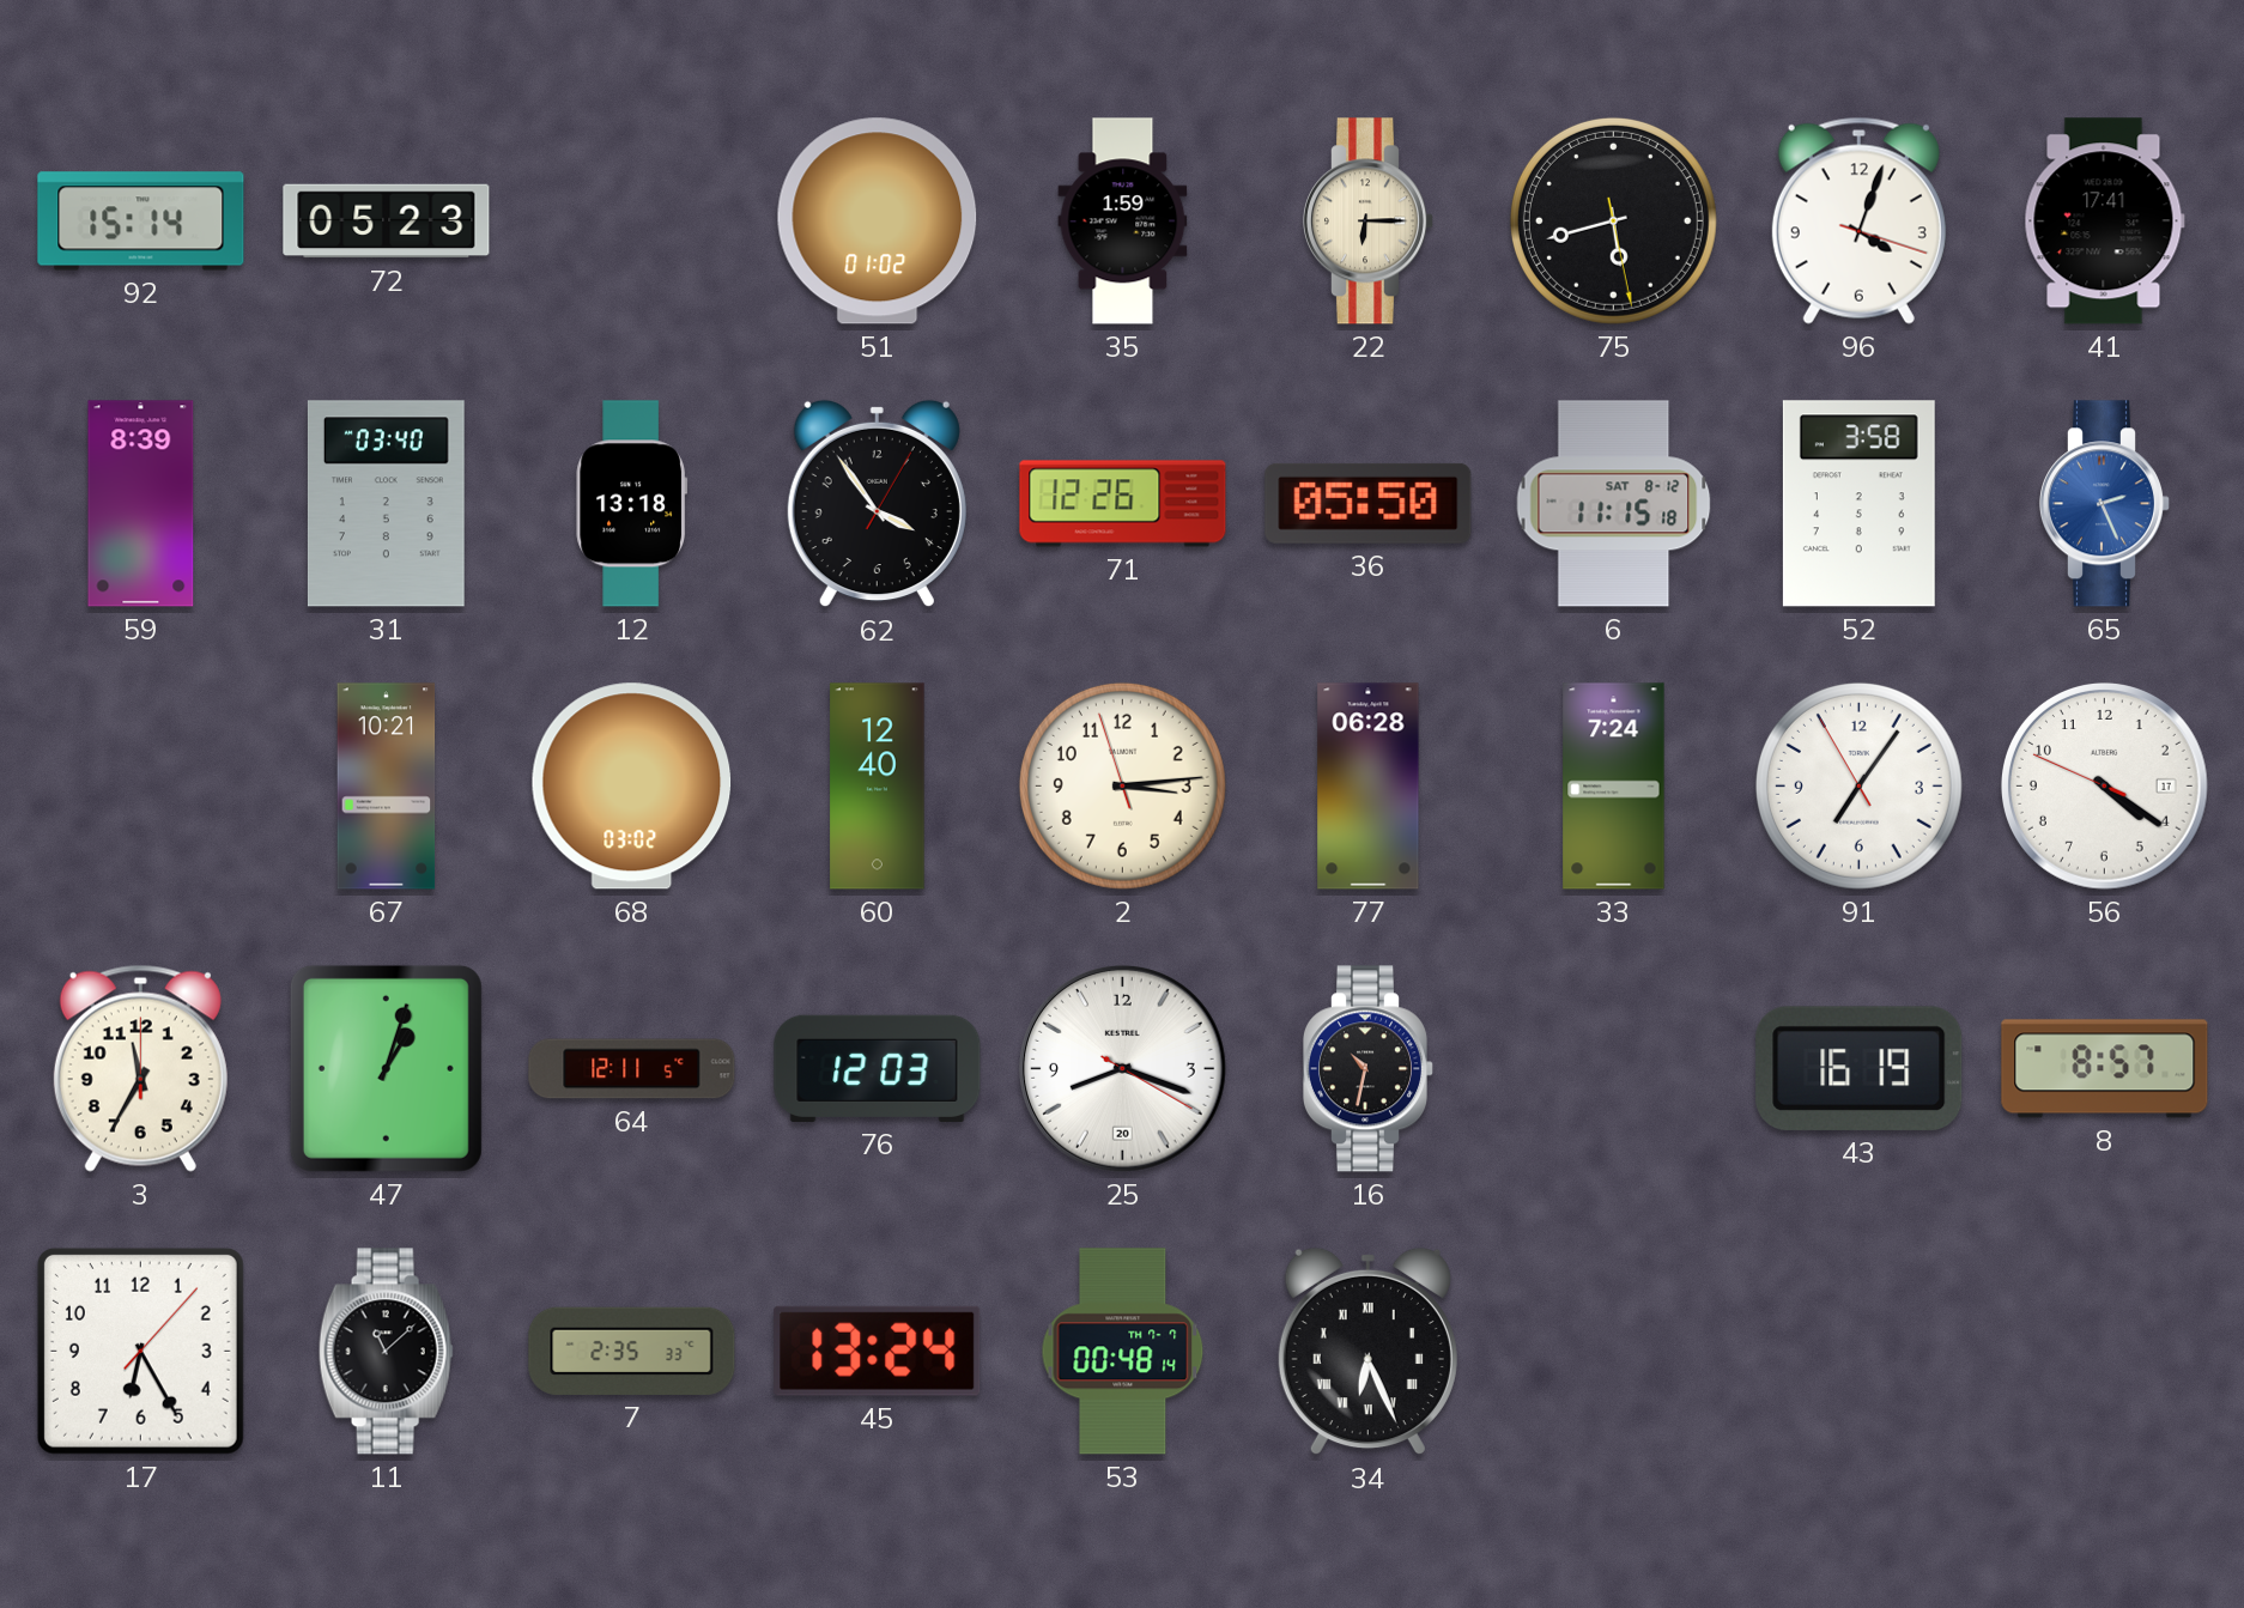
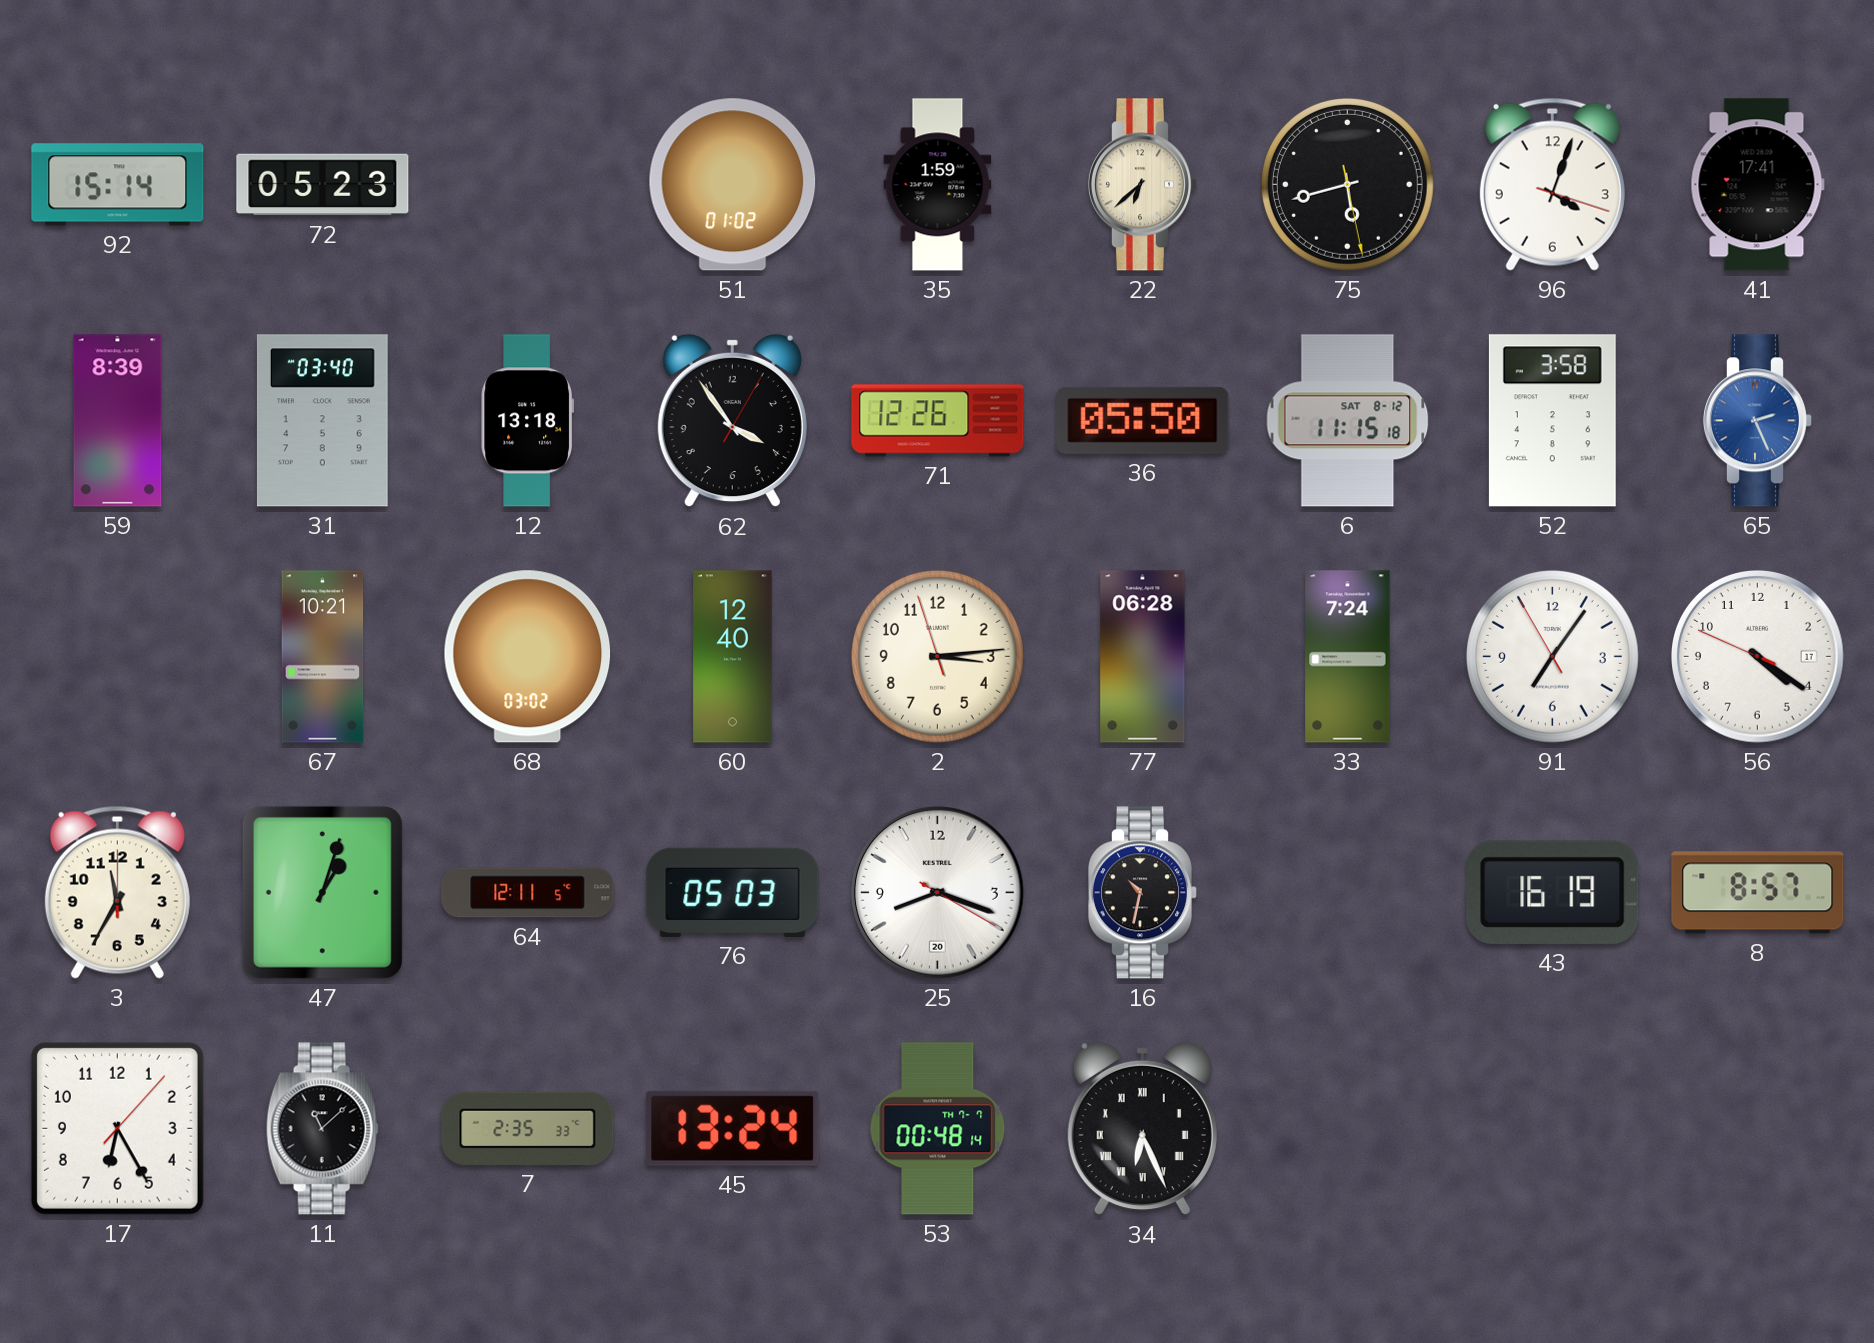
22: 6:15 -> 6:38 (1142, 185)
76: 12:03 -> 05:03 (733, 892)
